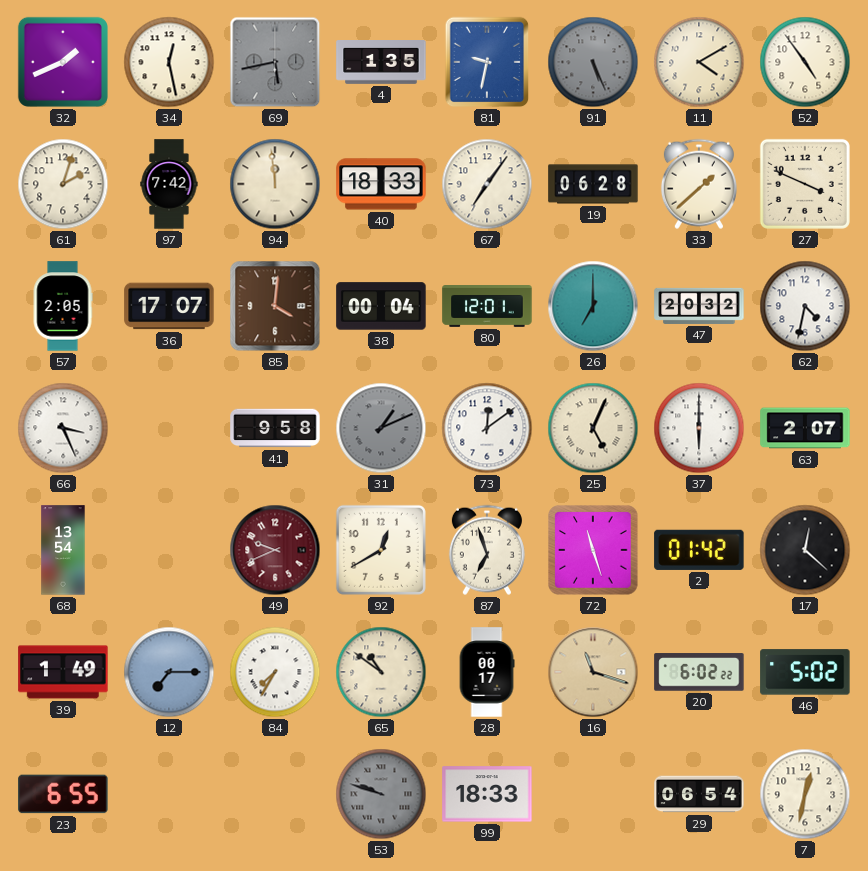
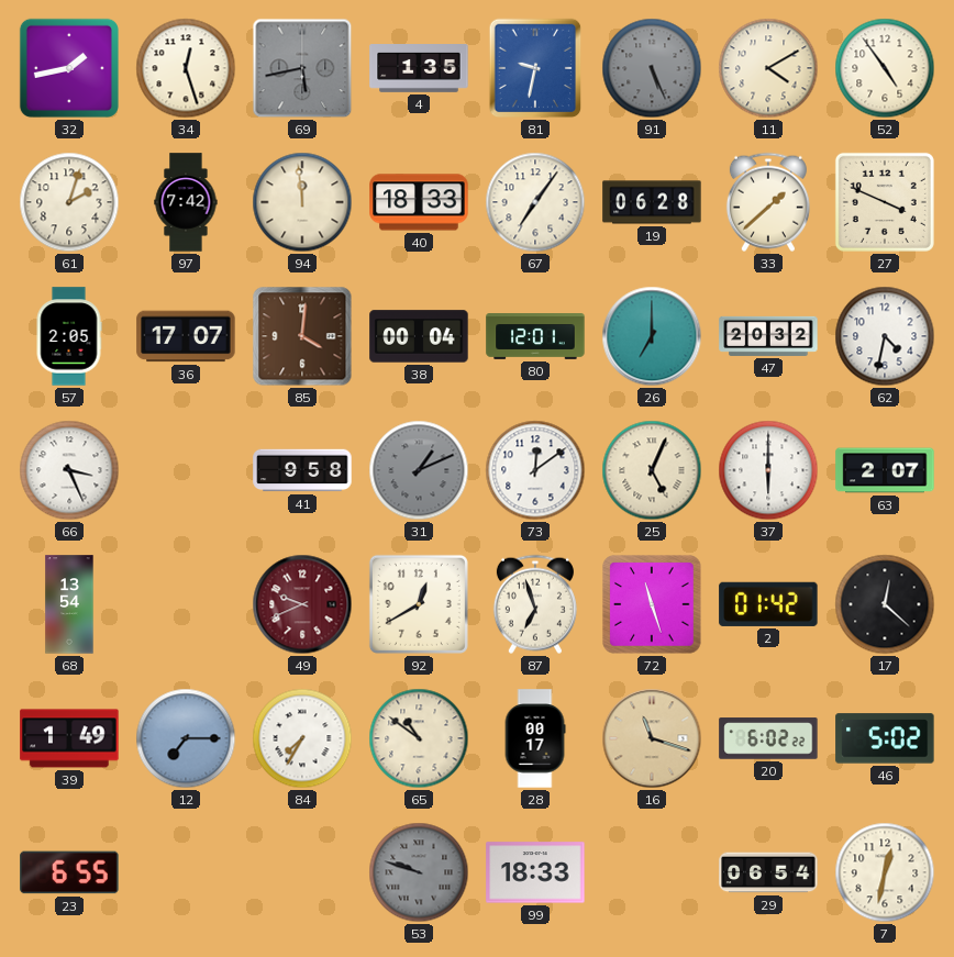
32: 1:41 -> 1:43 (69, 68)
34: 12:28 -> 12:27 (186, 68)
